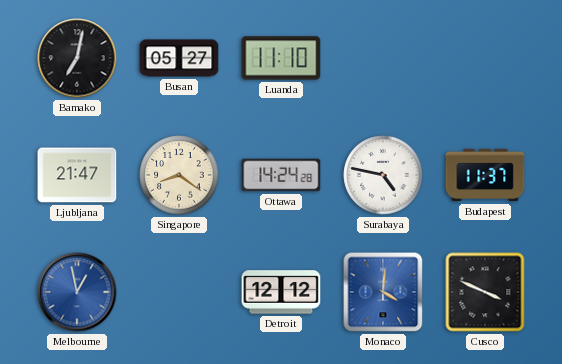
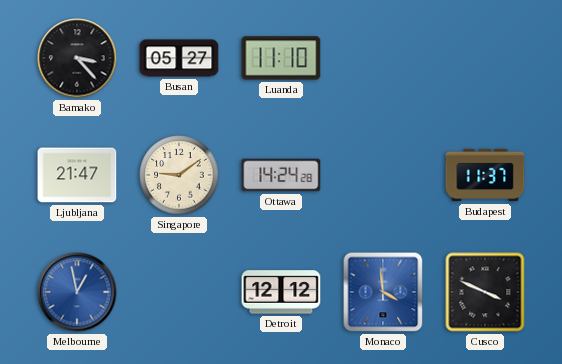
Bamako: 7:02 -> 3:23 (77, 58)
Singapore: 8:21 -> 9:09 (179, 175)
Surabaya: 4:47 -> none (383, 175)
Monaco: 4:01 -> 3:59 (383, 292)
